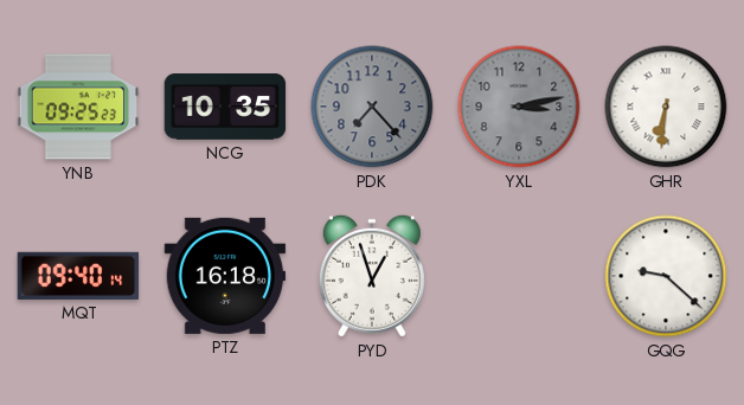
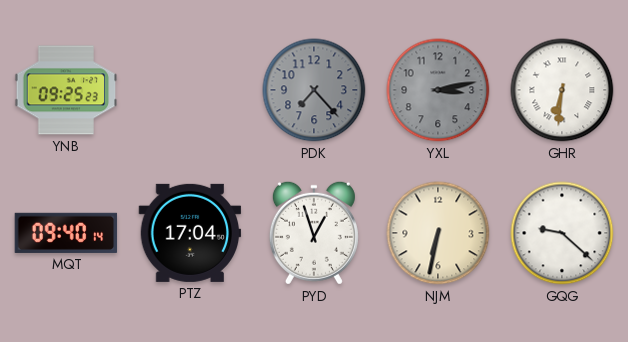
NCG: 10:35 -> none (225, 108)
PTZ: 16:18 -> 17:04 (190, 233)
NJM: none -> 6:32 (438, 233)
